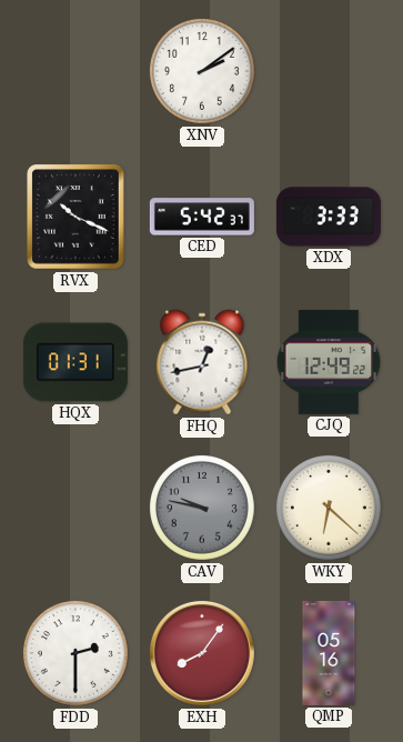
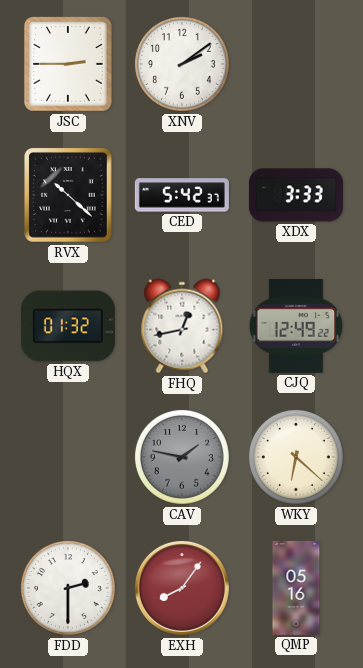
JSC: none -> 2:45 (69, 64)
RVX: 10:19 -> 10:22 (69, 195)
HQX: 01:31 -> 01:32 (68, 326)
CAV: 9:47 -> 1:47 (182, 457)
